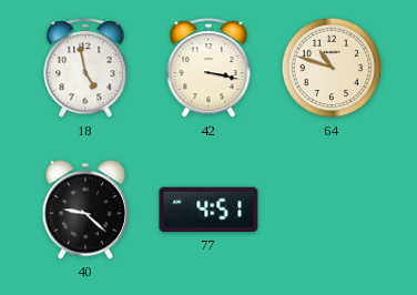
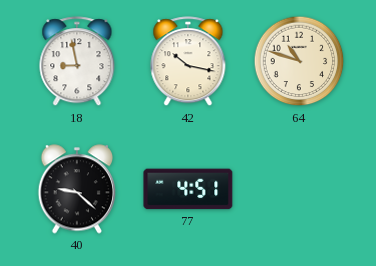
18: 4:58 -> 8:58 (77, 62)
42: 3:17 -> 10:17 (188, 62)
